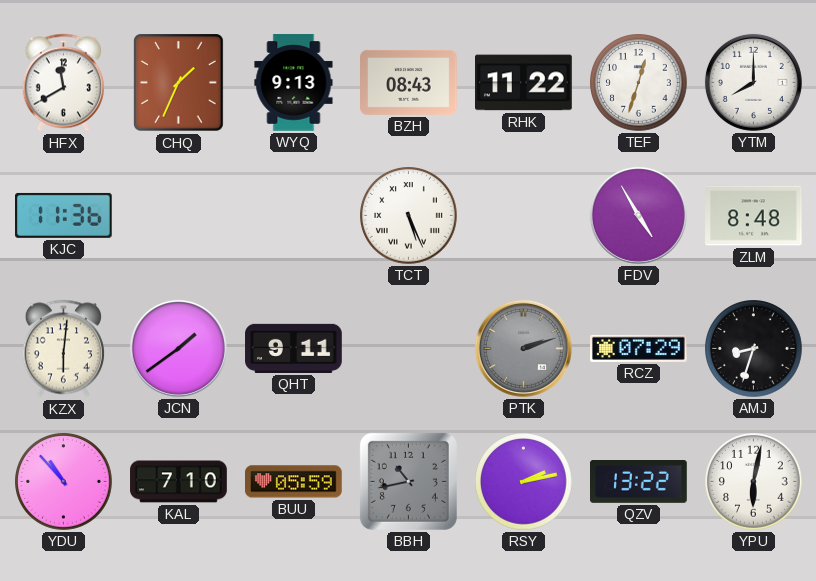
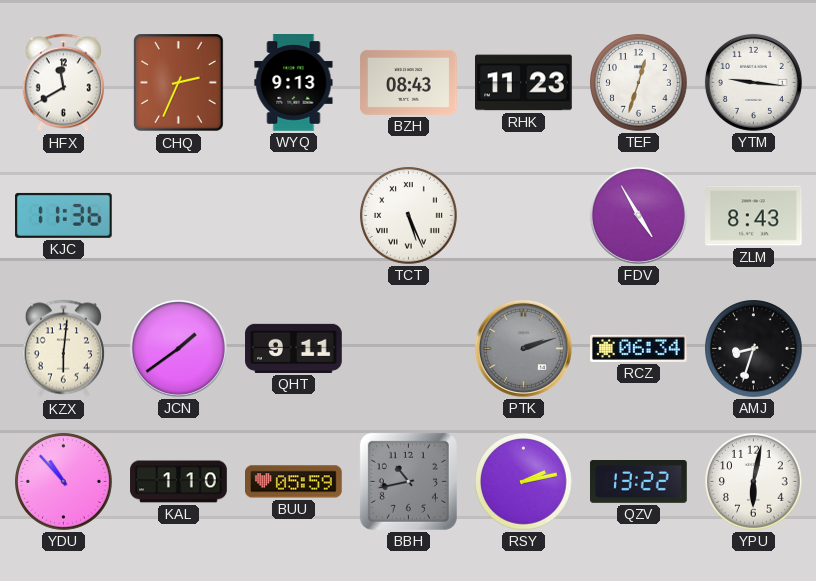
CHQ: 1:34 -> 2:34 (179, 83)
RHK: 11:22 -> 11:23 (524, 83)
YTM: 8:00 -> 9:16 (753, 82)
ZLM: 8:48 -> 8:43 (754, 216)
RCZ: 07:29 -> 06:34 (639, 348)
KAL: 7:10 -> 1:10 (179, 482)
